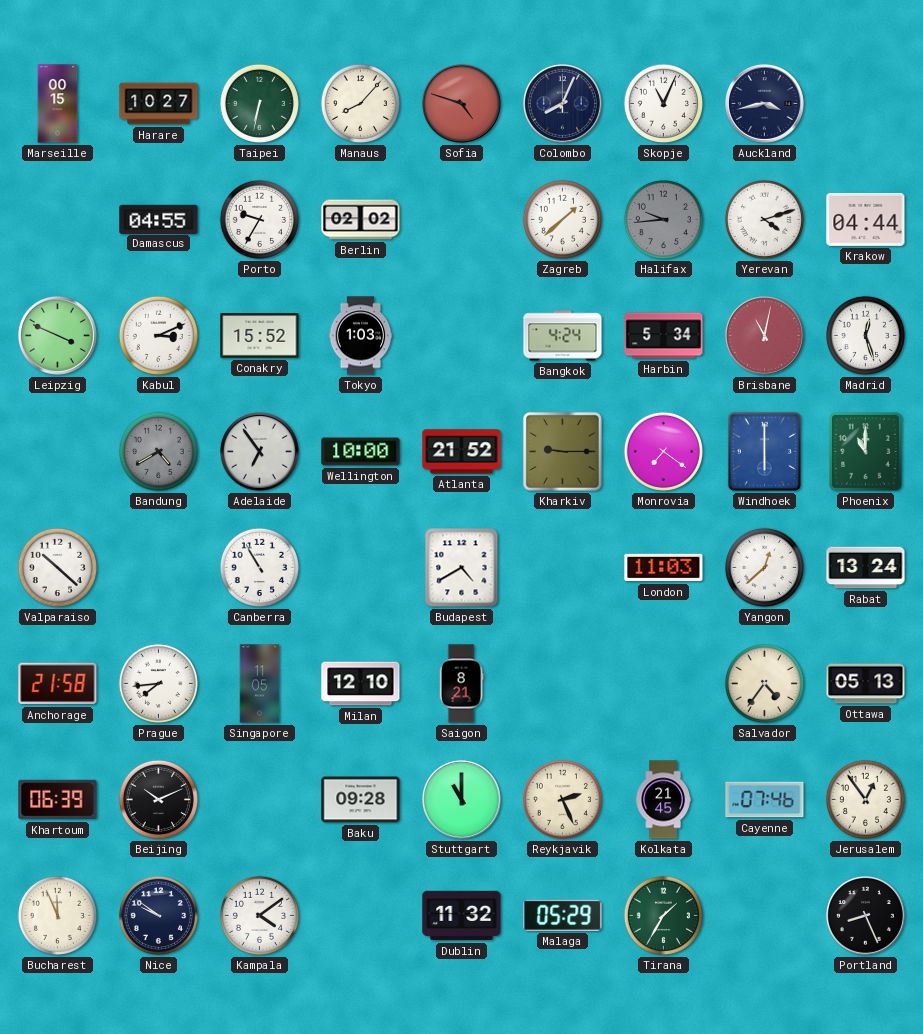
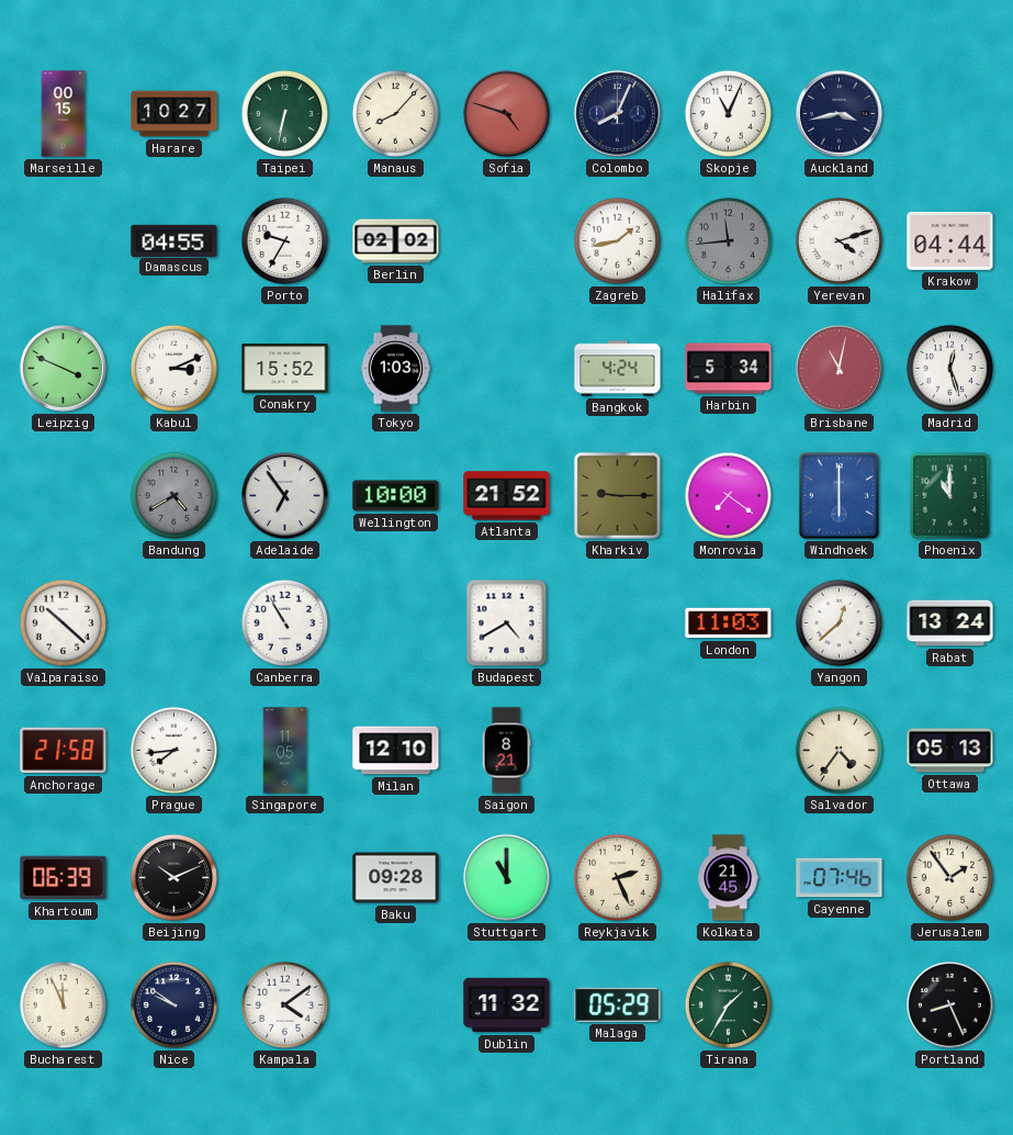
Zagreb: 1:38 -> 1:43 (617, 240)
Halifax: 9:44 -> 11:44 (728, 240)
Jerusalem: 12:54 -> 1:54 (949, 877)
